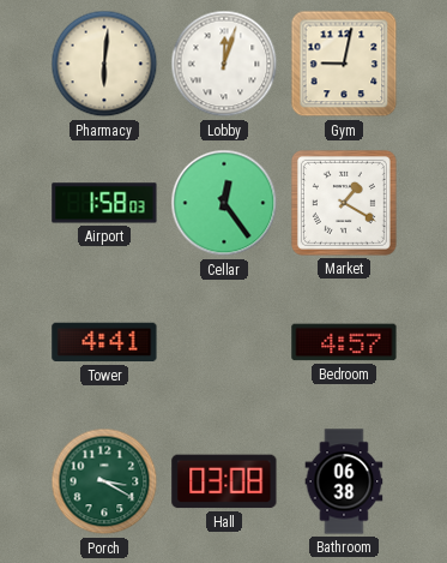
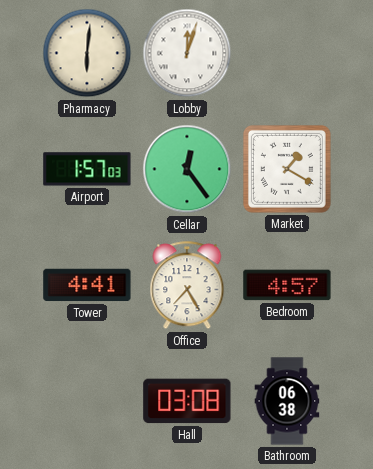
Gym: 9:02 -> none (344, 64)
Airport: 1:58 -> 1:57 (87, 169)
Office: none -> 7:25 (187, 286)
Porch: 3:20 -> none (104, 481)
